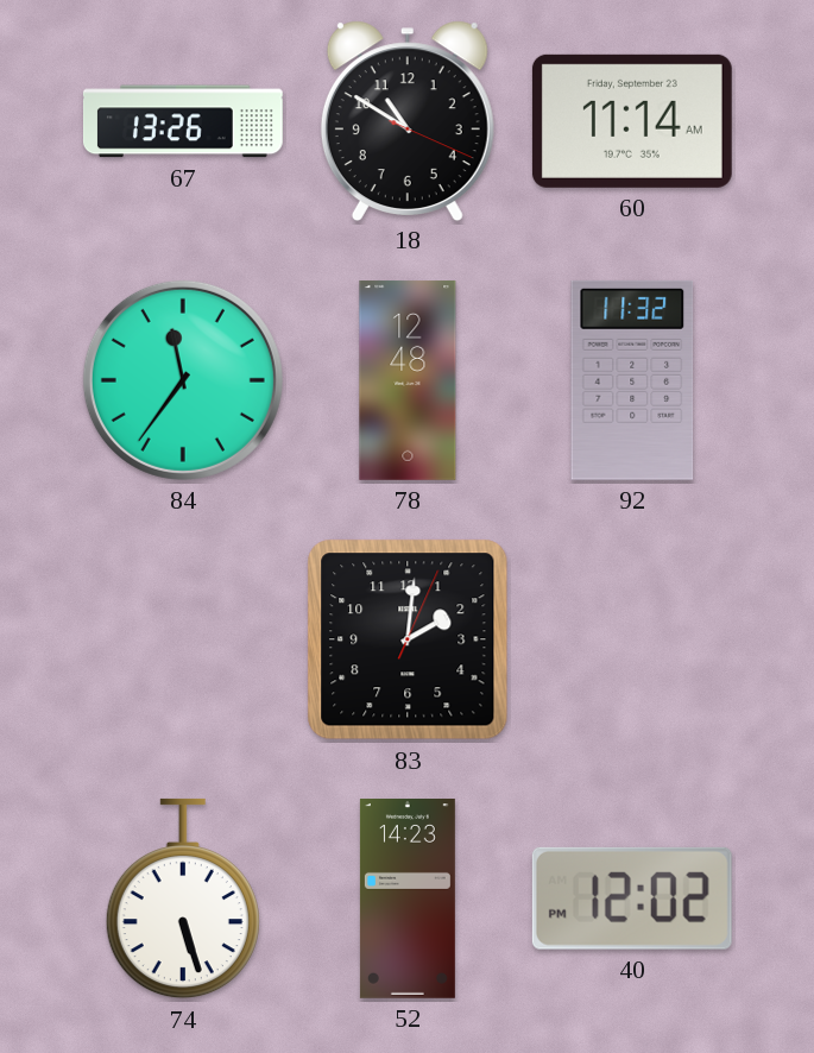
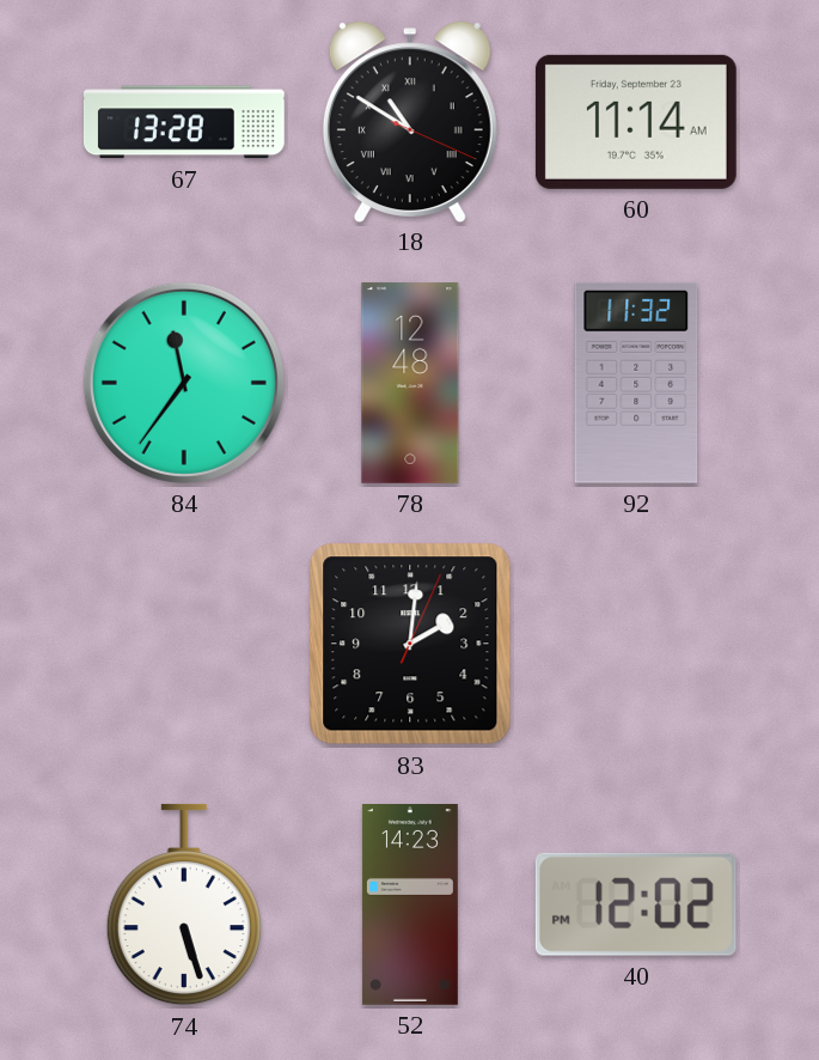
67: 13:26 -> 13:28 (184, 122)
18 numerals: Arabic -> Roman (410, 121)
